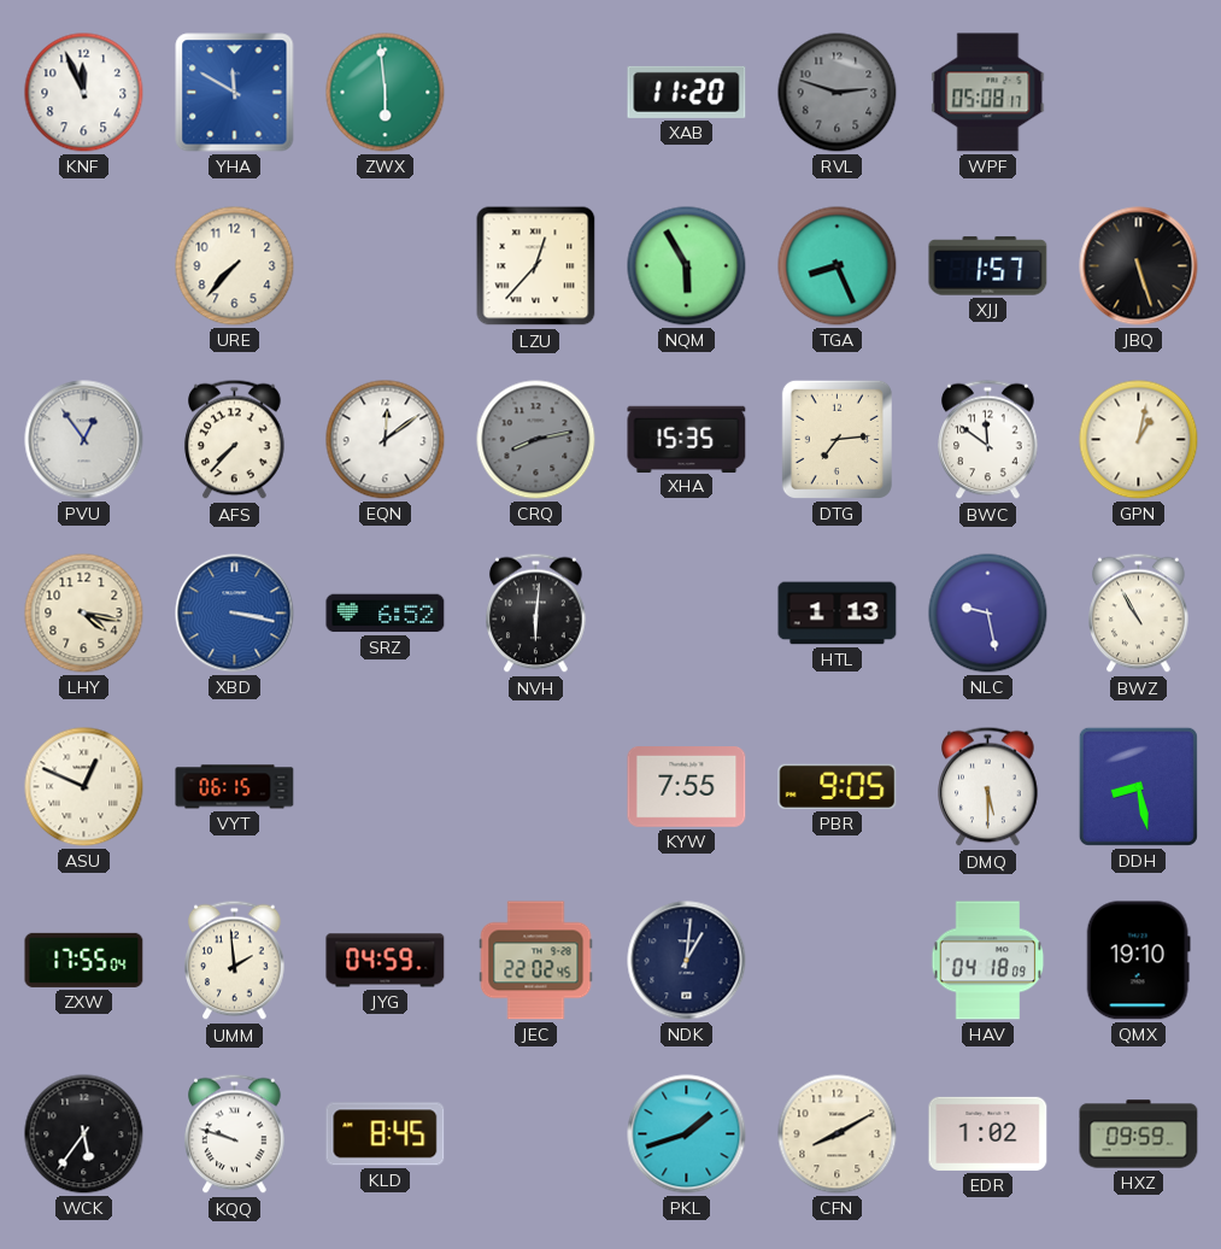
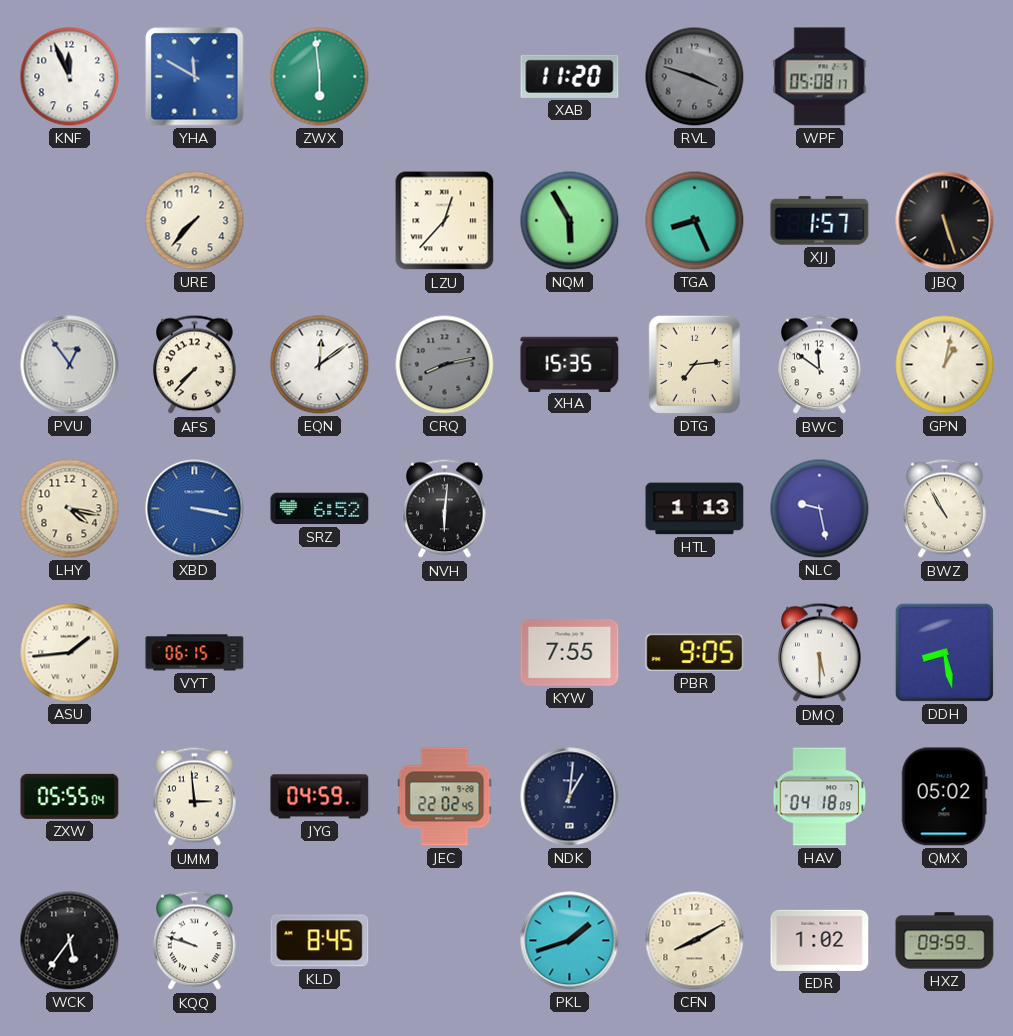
RVL: 2:48 -> 3:48 (695, 77)
ASU: 12:49 -> 1:44 (70, 653)
ZXW: 17:55 -> 05:55 (70, 796)
UMM: 1:59 -> 2:59 (195, 797)
QMX: 19:10 -> 05:02 (944, 797)
